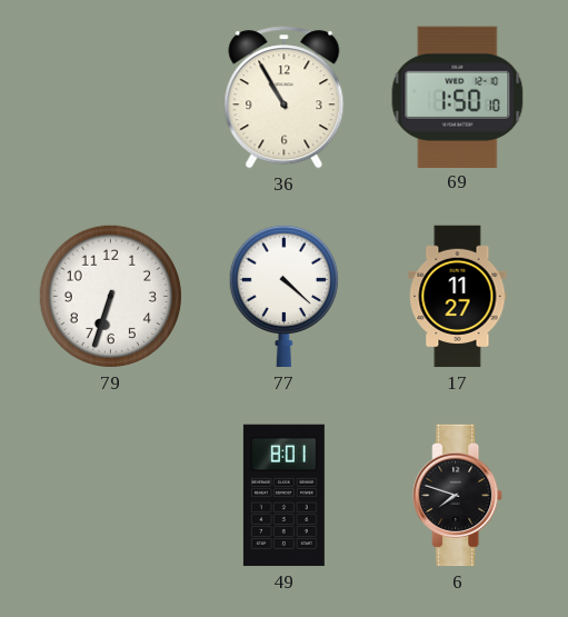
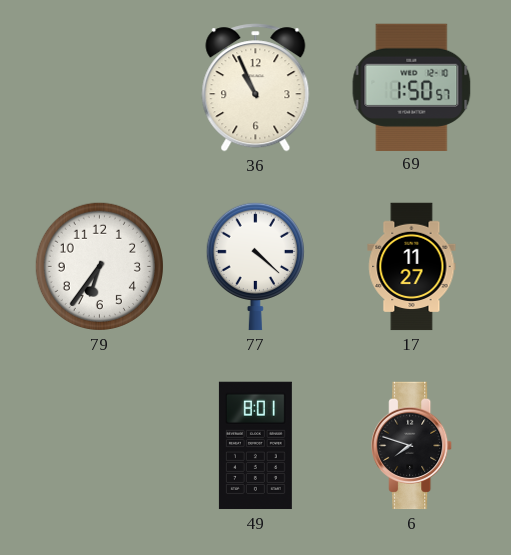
36: 10:55 -> 10:56 (256, 88)
69: 1:50:10 -> 1:50:57 (412, 87)
79: 6:33 -> 6:36 (99, 266)
